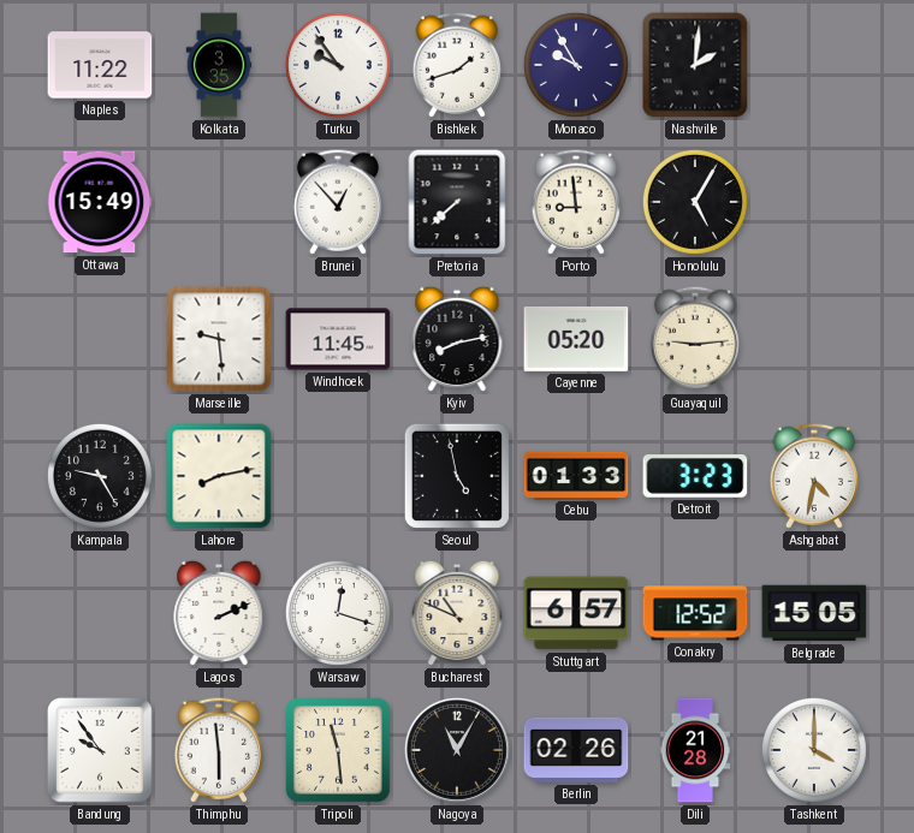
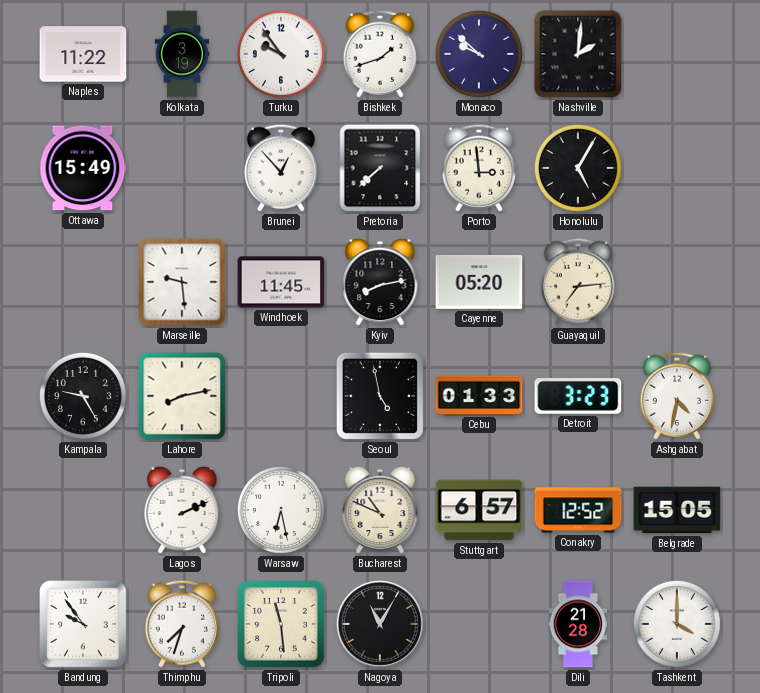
Kolkata: 3:35 -> 3:19 (182, 54)
Monaco: 9:55 -> 9:52 (479, 54)
Porto: 8:59 -> 2:59 (479, 168)
Guayaquil: 9:14 -> 7:14 (578, 282)
Warsaw: 12:18 -> 6:28 (281, 510)
Thimphu: 5:59 -> 7:33 (182, 624)
Berlin: 02:26 -> none (576, 750)
